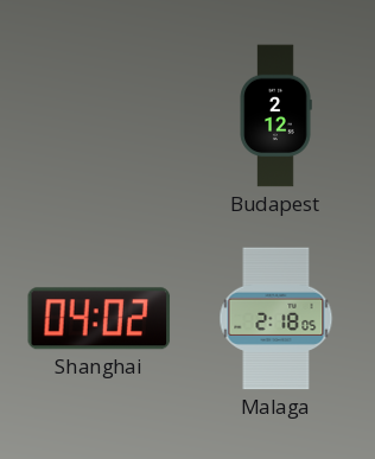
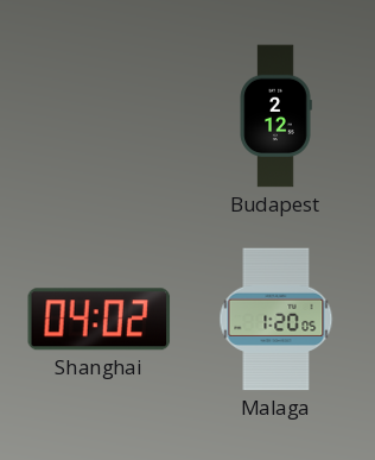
Malaga: 2:18 -> 1:20 (277, 320)
